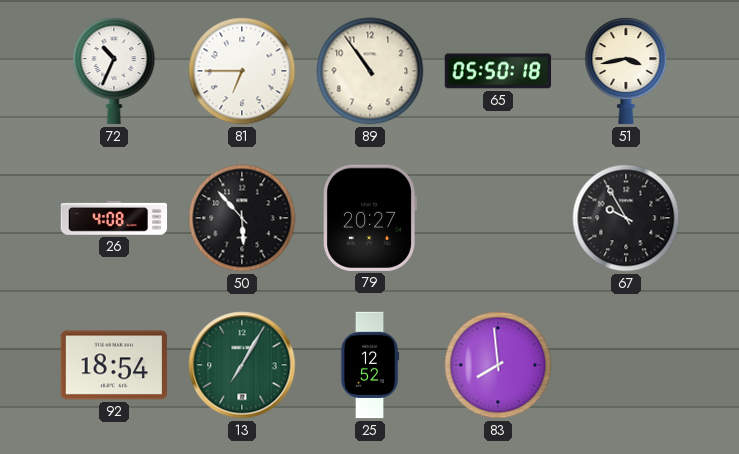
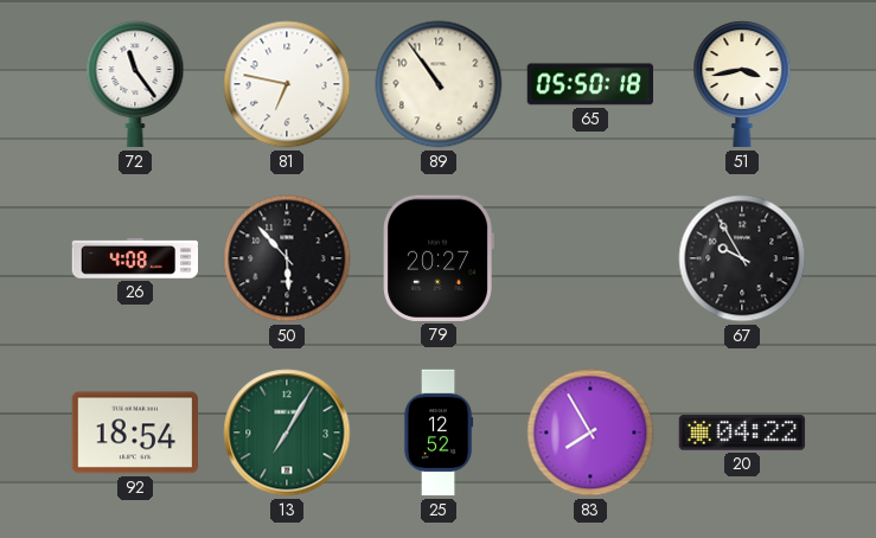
72: 10:34 -> 11:24 (135, 84)
81: 6:45 -> 6:47 (287, 84)
83: 7:59 -> 7:55 (590, 433)
20: none -> 04:22 (742, 433)
